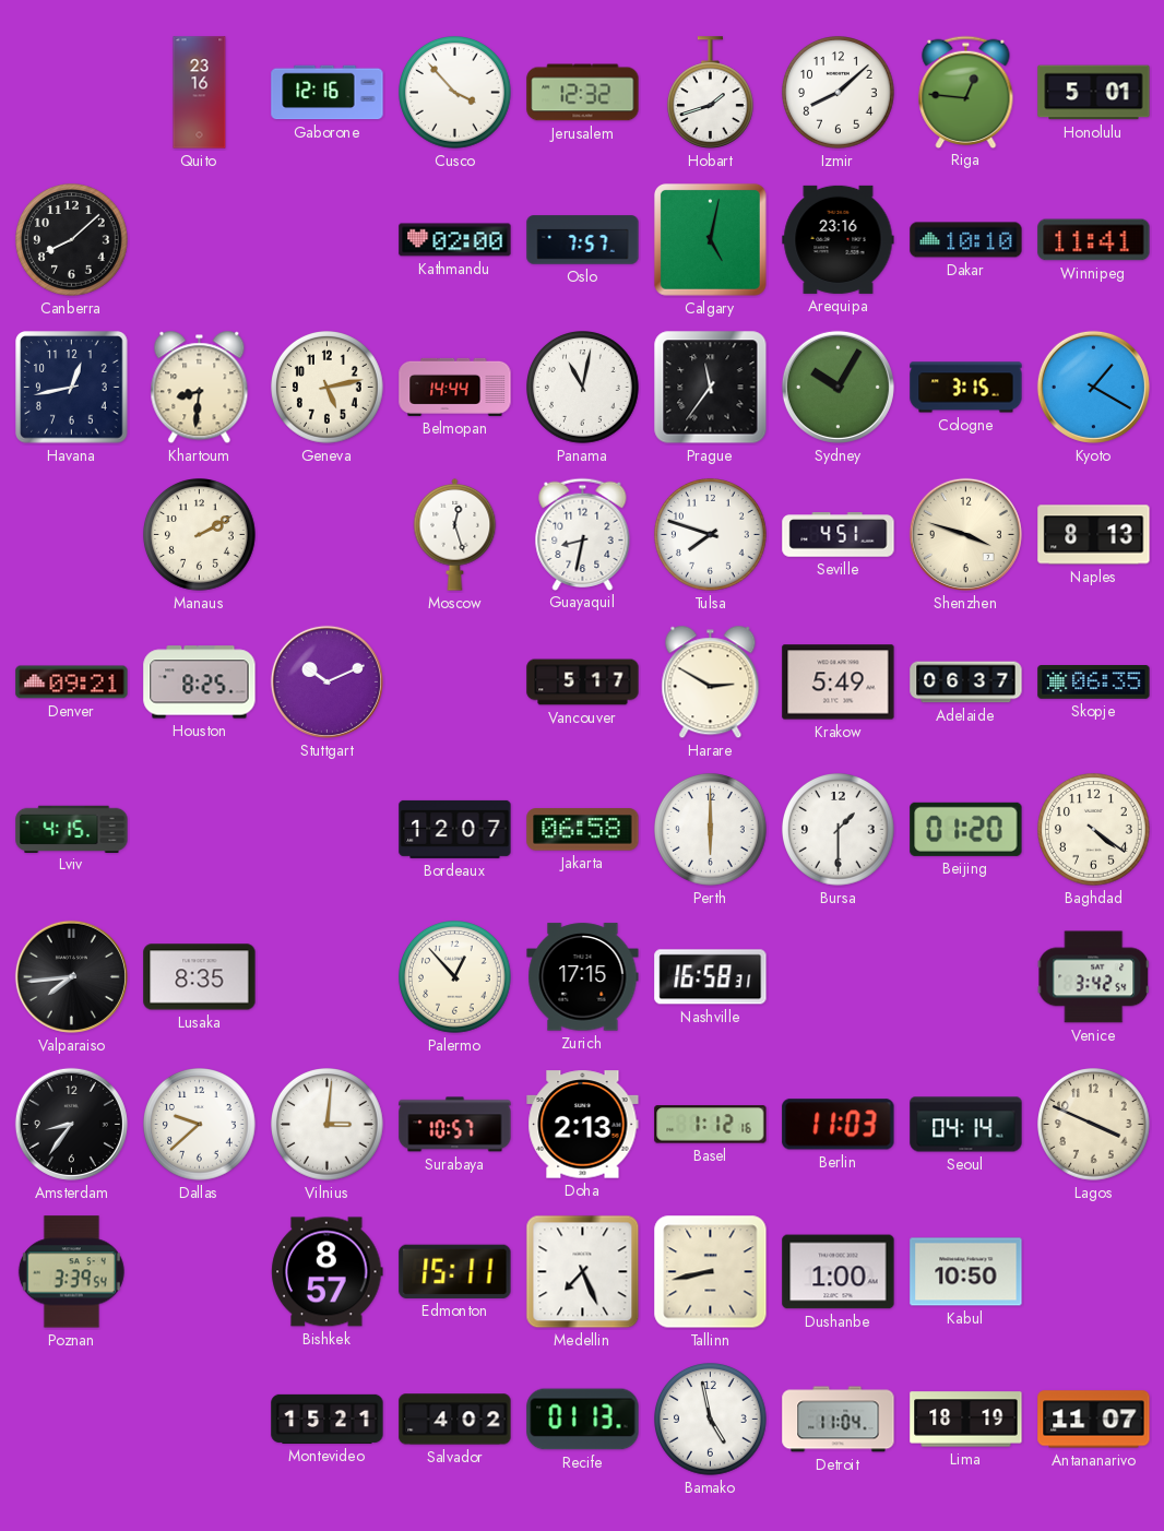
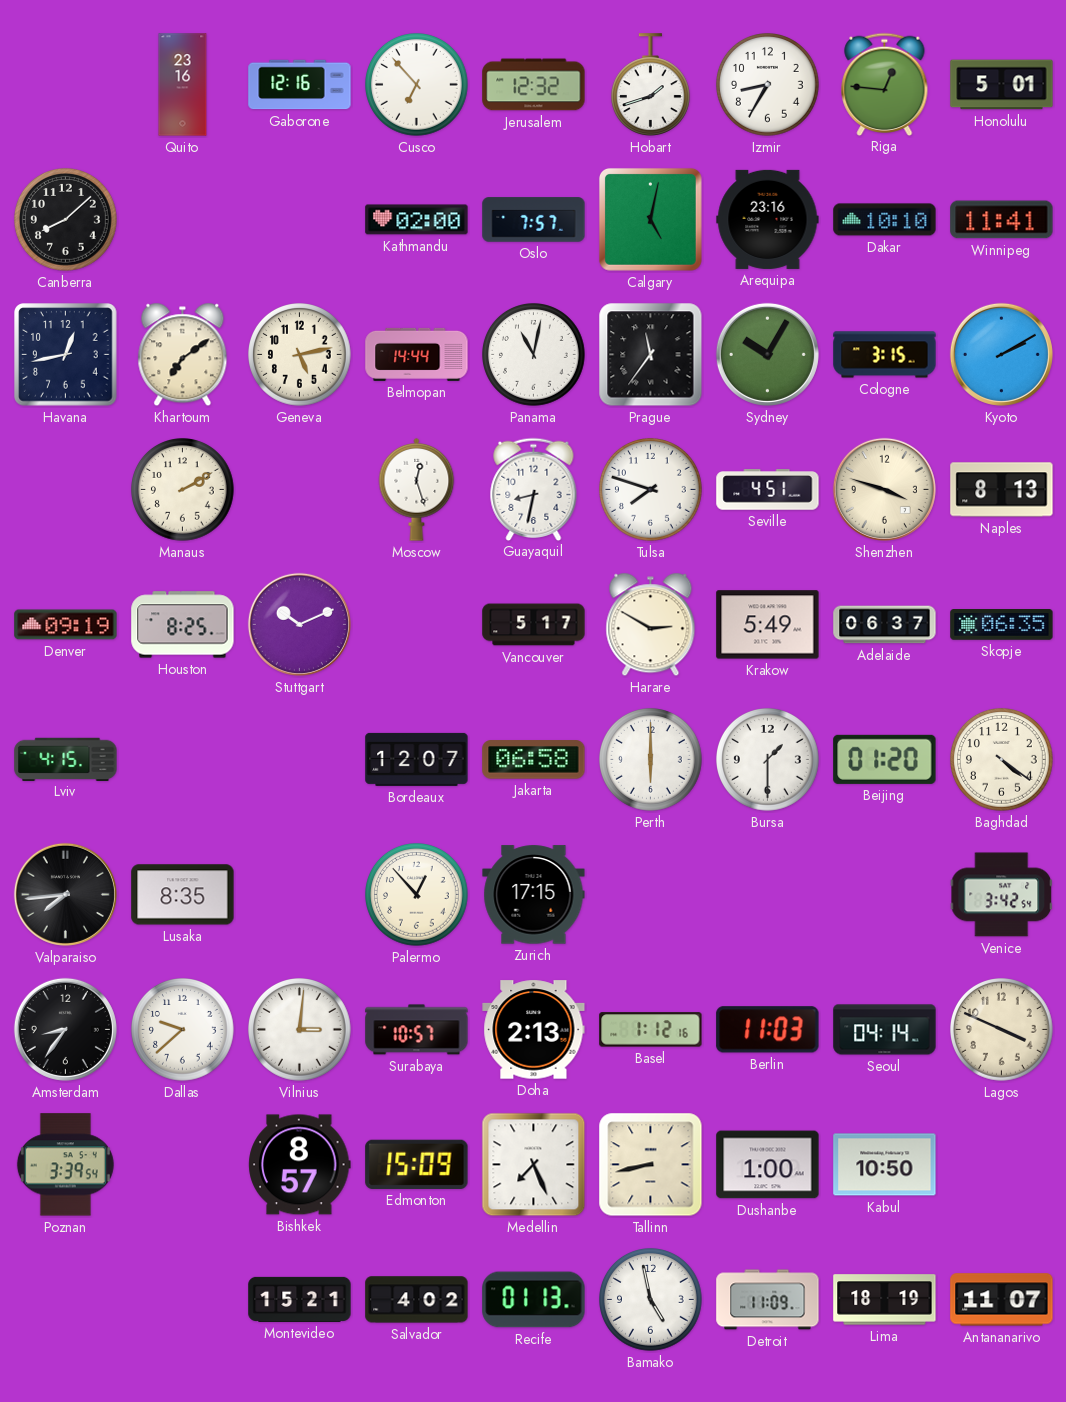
Cusco: 3:53 -> 6:53 (417, 85)
Izmir: 8:08 -> 8:35 (768, 85)
Khartoum: 8:31 -> 7:09 (183, 355)
Kyoto: 1:20 -> 2:10 (1001, 354)
Denver: 09:21 -> 09:19 (66, 625)
Nashville: 16:58 -> none (711, 977)
Edmonton: 15:11 -> 15:09 (417, 1164)
Detroit: 11:04 -> 11:09 (768, 1300)
